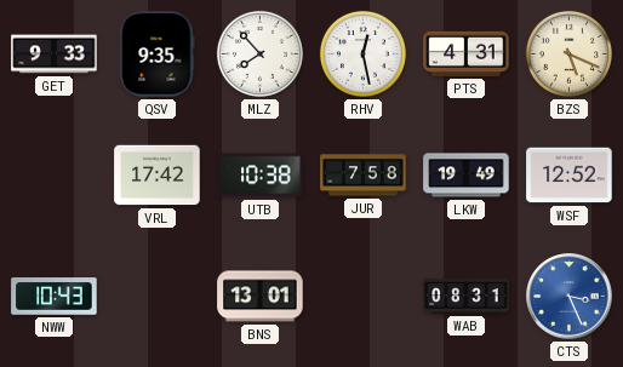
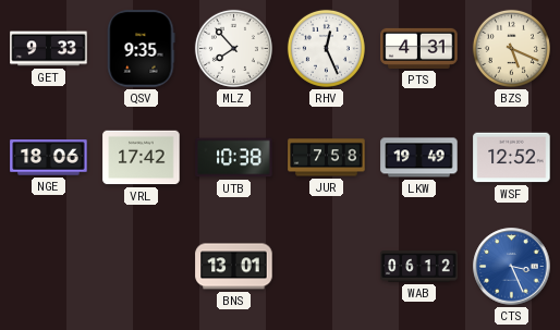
RHV: 12:28 -> 12:26 (326, 48)
NGE: none -> 18:06 (49, 158)
NWW: 10:43 -> none (55, 297)
WAB: 08:31 -> 06:12 (419, 267)
